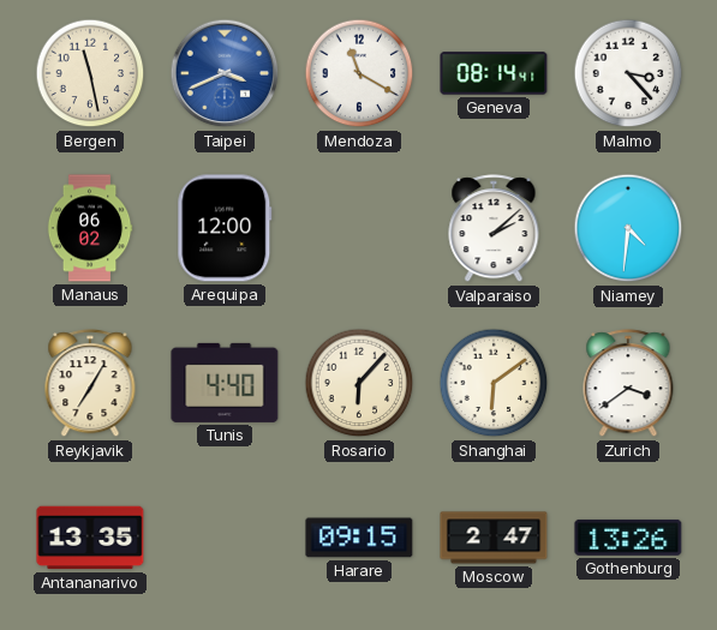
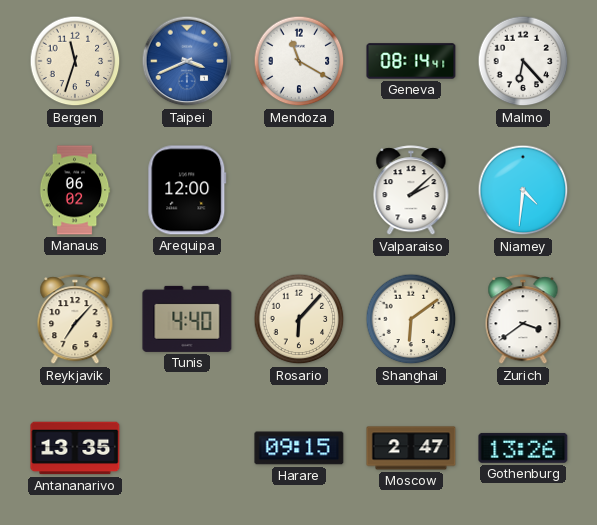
Bergen: 11:28 -> 11:33 (75, 61)
Malmo: 3:23 -> 6:23 (523, 61)
Reykjavik: 7:05 -> 7:07 (75, 320)
